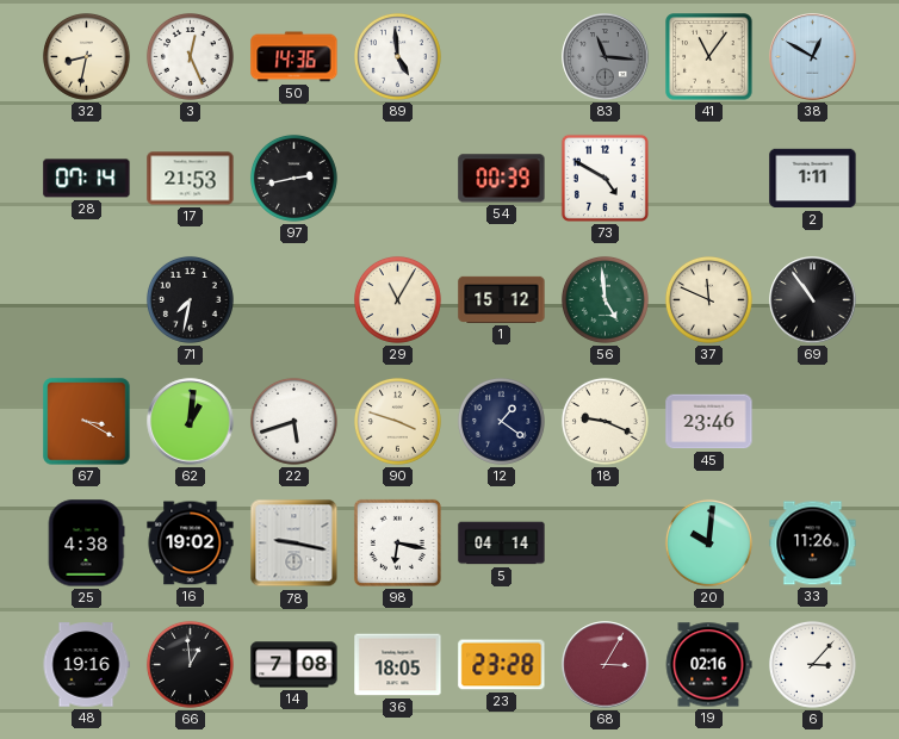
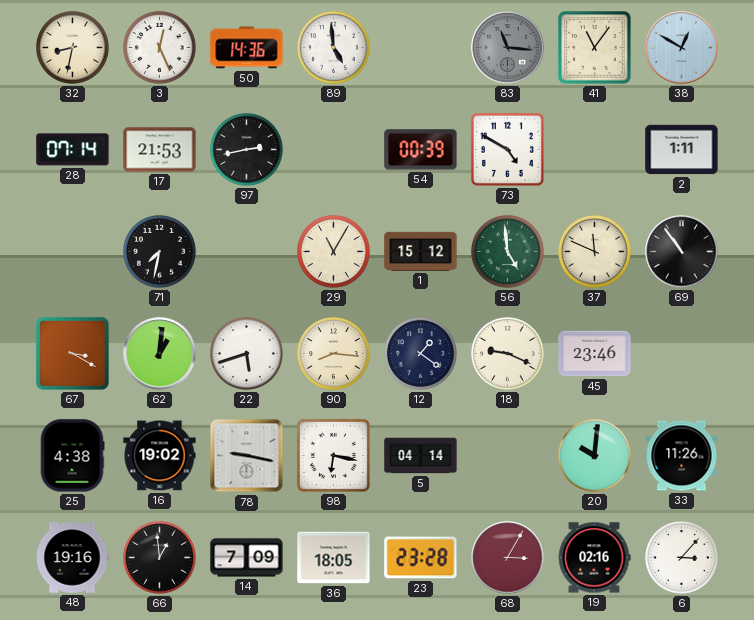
90: 3:48 -> 8:16 (333, 353)
14: 7:08 -> 7:09 (247, 558)
